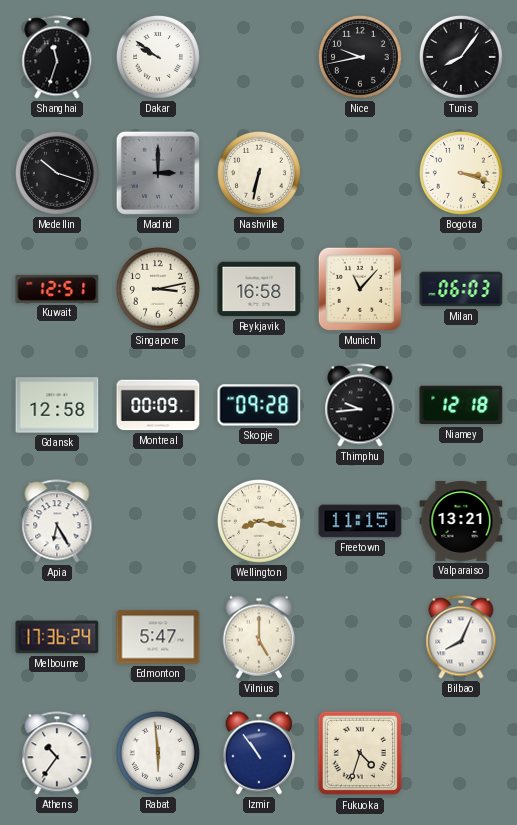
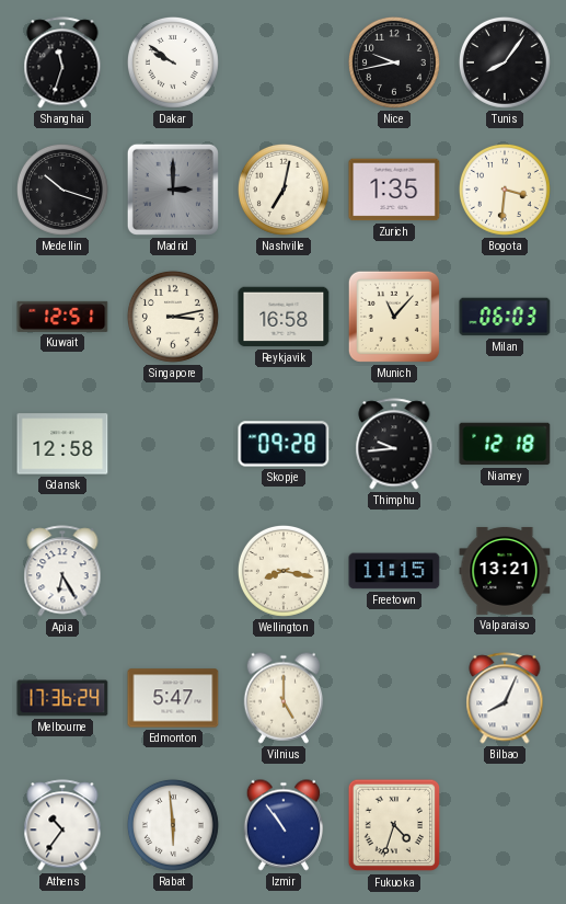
Nashville: 6:32 -> 7:02 (284, 190)
Zurich: none -> 1:35 (394, 190)
Bogota: 3:18 -> 3:31 (505, 190)
Montreal: 00:09 -> none (158, 405)
